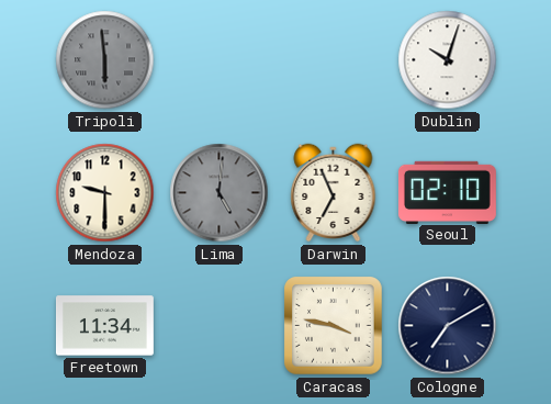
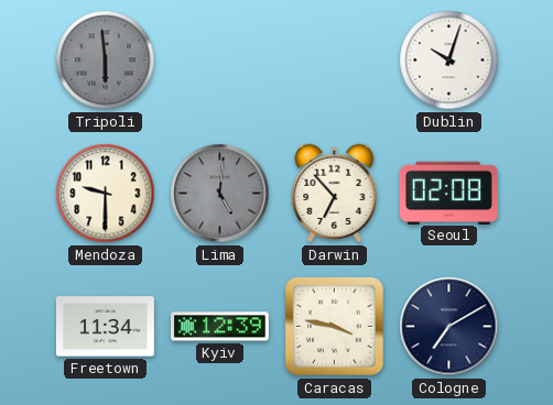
Darwin: 6:56 -> 6:53 (335, 194)
Seoul: 02:10 -> 02:08 (448, 193)
Kyiv: none -> 12:39 (219, 327)
